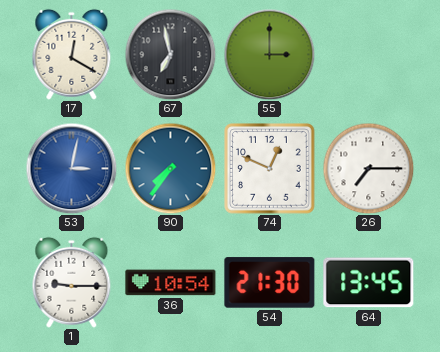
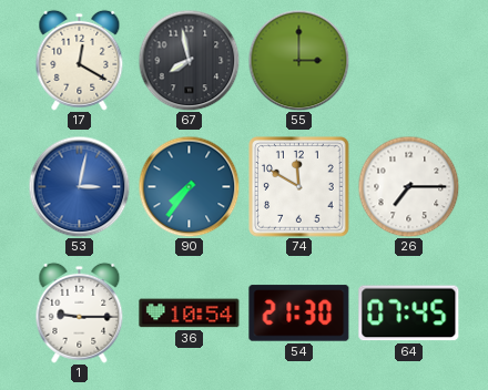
67: 6:58 -> 7:58 (189, 60)
74: 12:49 -> 11:50 (299, 187)
64: 13:45 -> 07:45 (409, 314)
